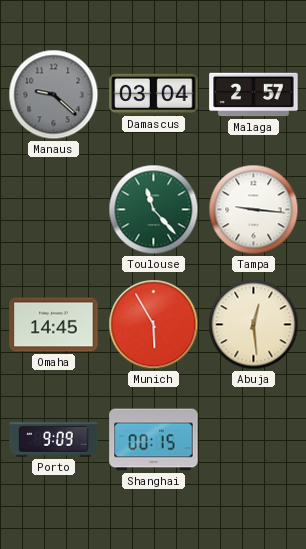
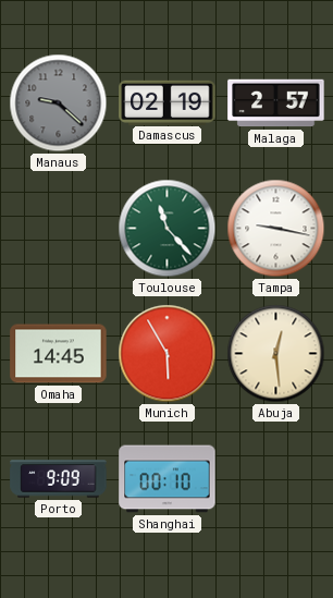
Damascus: 03:04 -> 02:19 (168, 102)
Tampa: 9:16 -> 9:17 (276, 229)
Shanghai: 00:15 -> 00:10 (168, 479)
